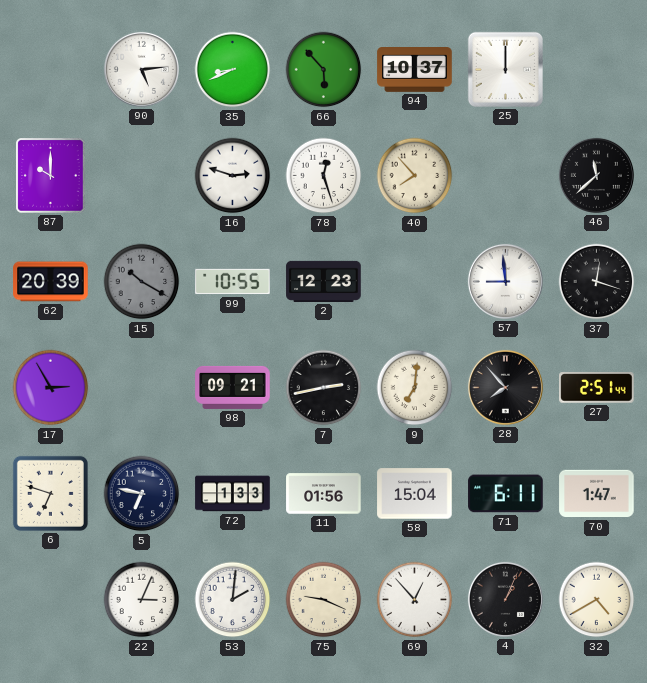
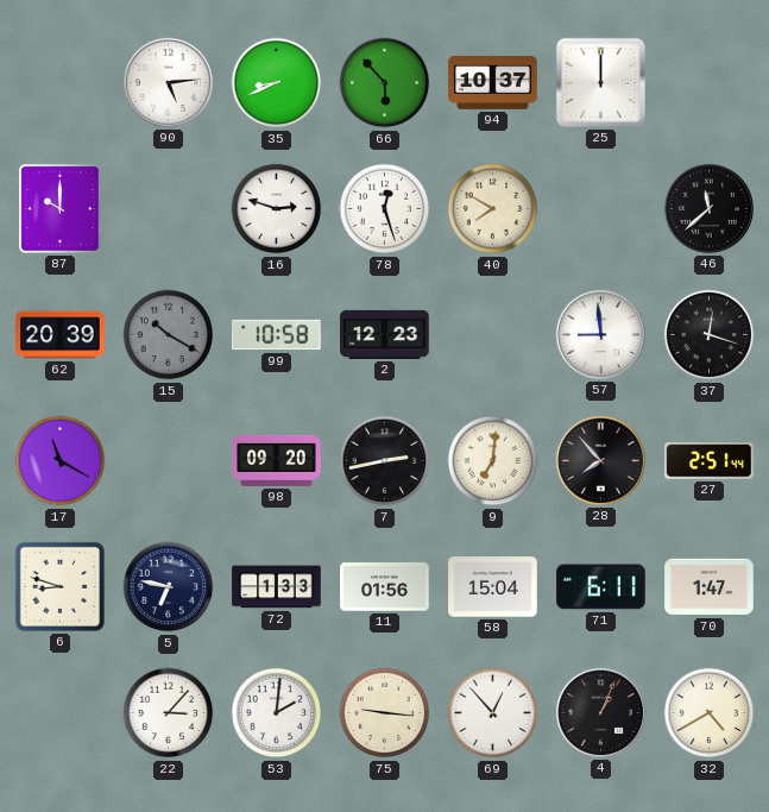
40: 7:53 -> 7:50 (493, 209)
99: 10:55 -> 10:58 (277, 335)
17: 2:55 -> 11:20 (61, 461)
98: 09:21 -> 09:20 (277, 460)
6: 6:48 -> 8:48 (59, 586)
22: 3:04 -> 3:07 (169, 713)
75: 9:19 -> 9:16 (385, 713)
